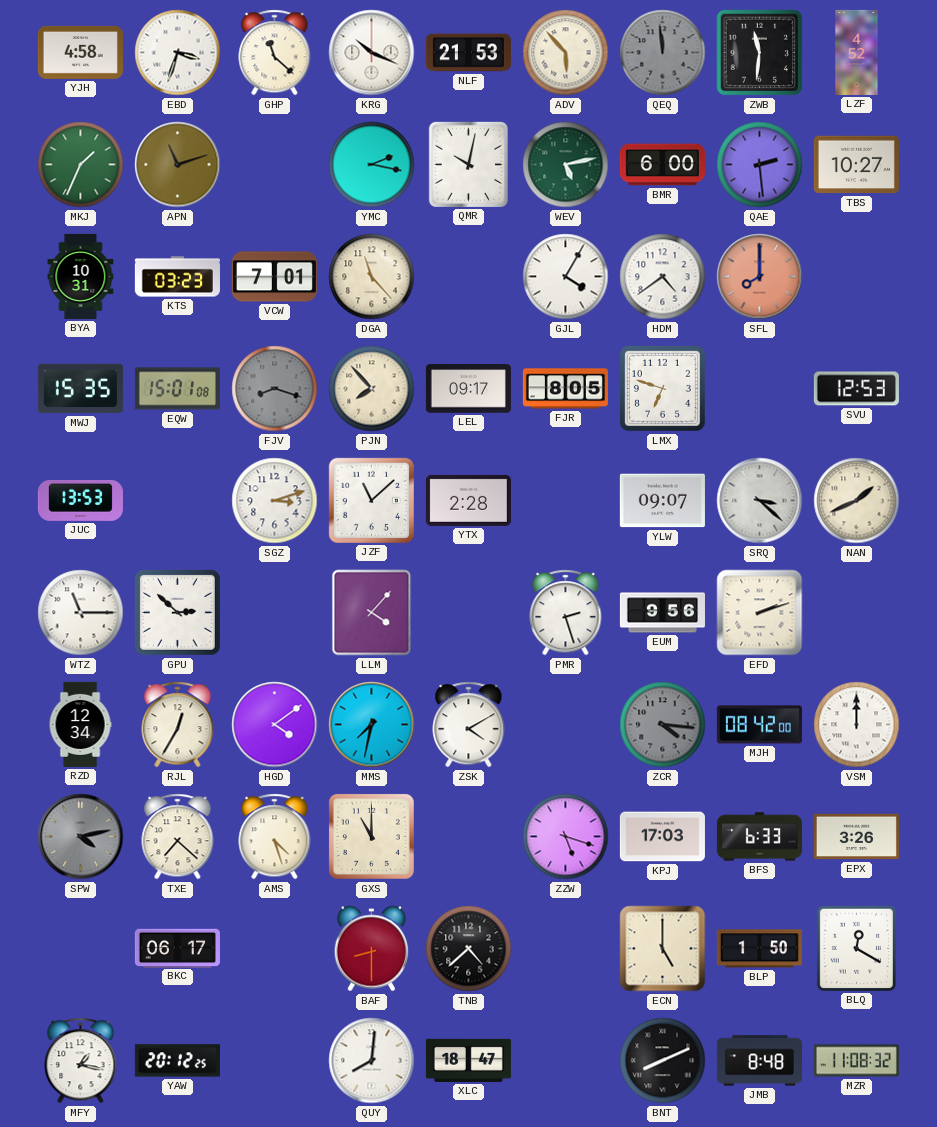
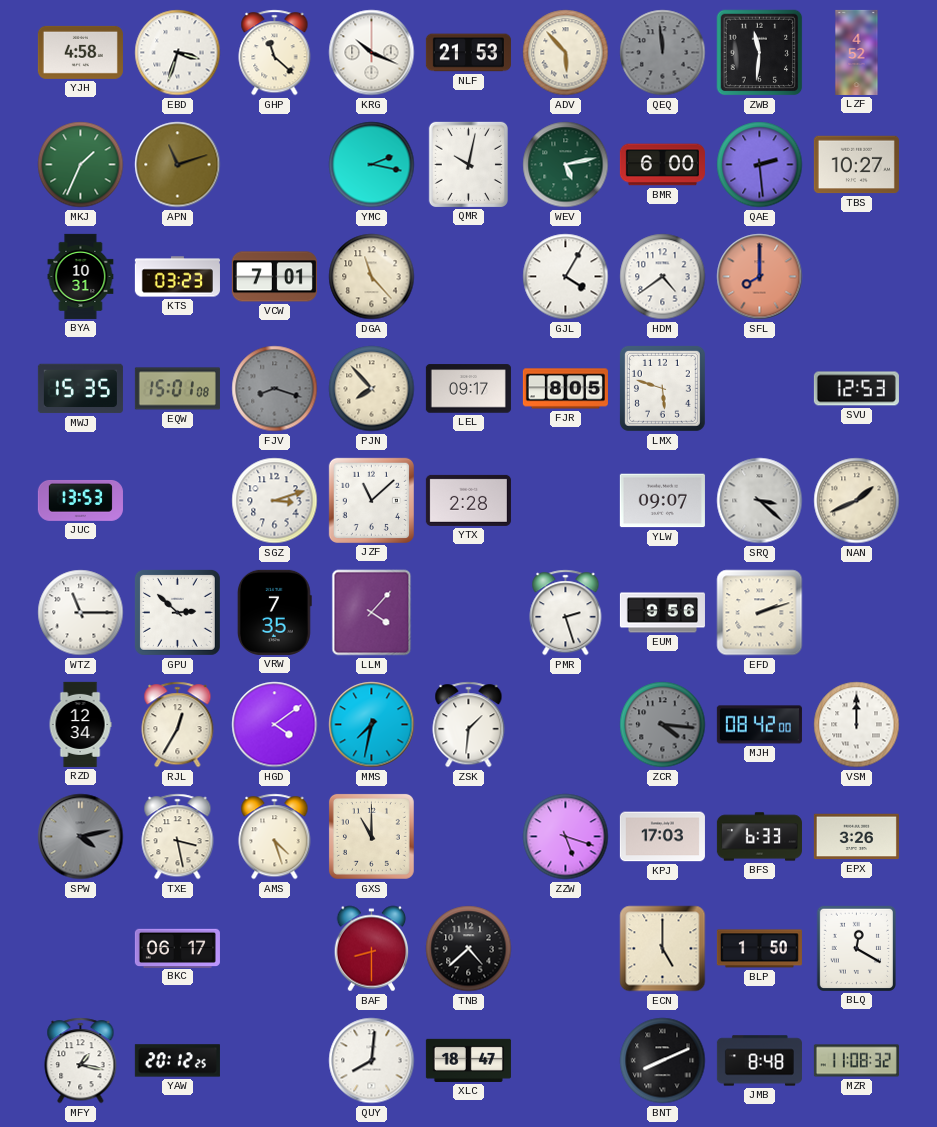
LMX: 6:48 -> 5:48 (662, 388)
VRW: none -> 7:35 (274, 612)
ZSK: 4:10 -> 1:31 (469, 725)
TXE: 7:22 -> 3:28 (178, 837)
